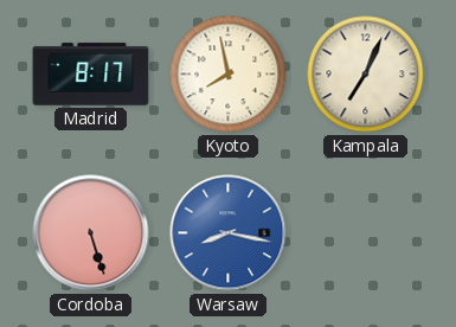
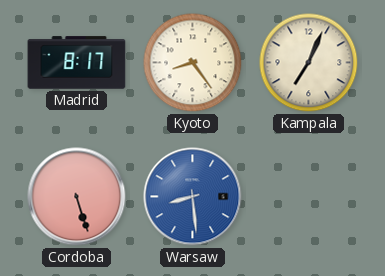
Kyoto: 7:58 -> 8:24 (193, 63)
Warsaw: 8:17 -> 8:29 (193, 197)
